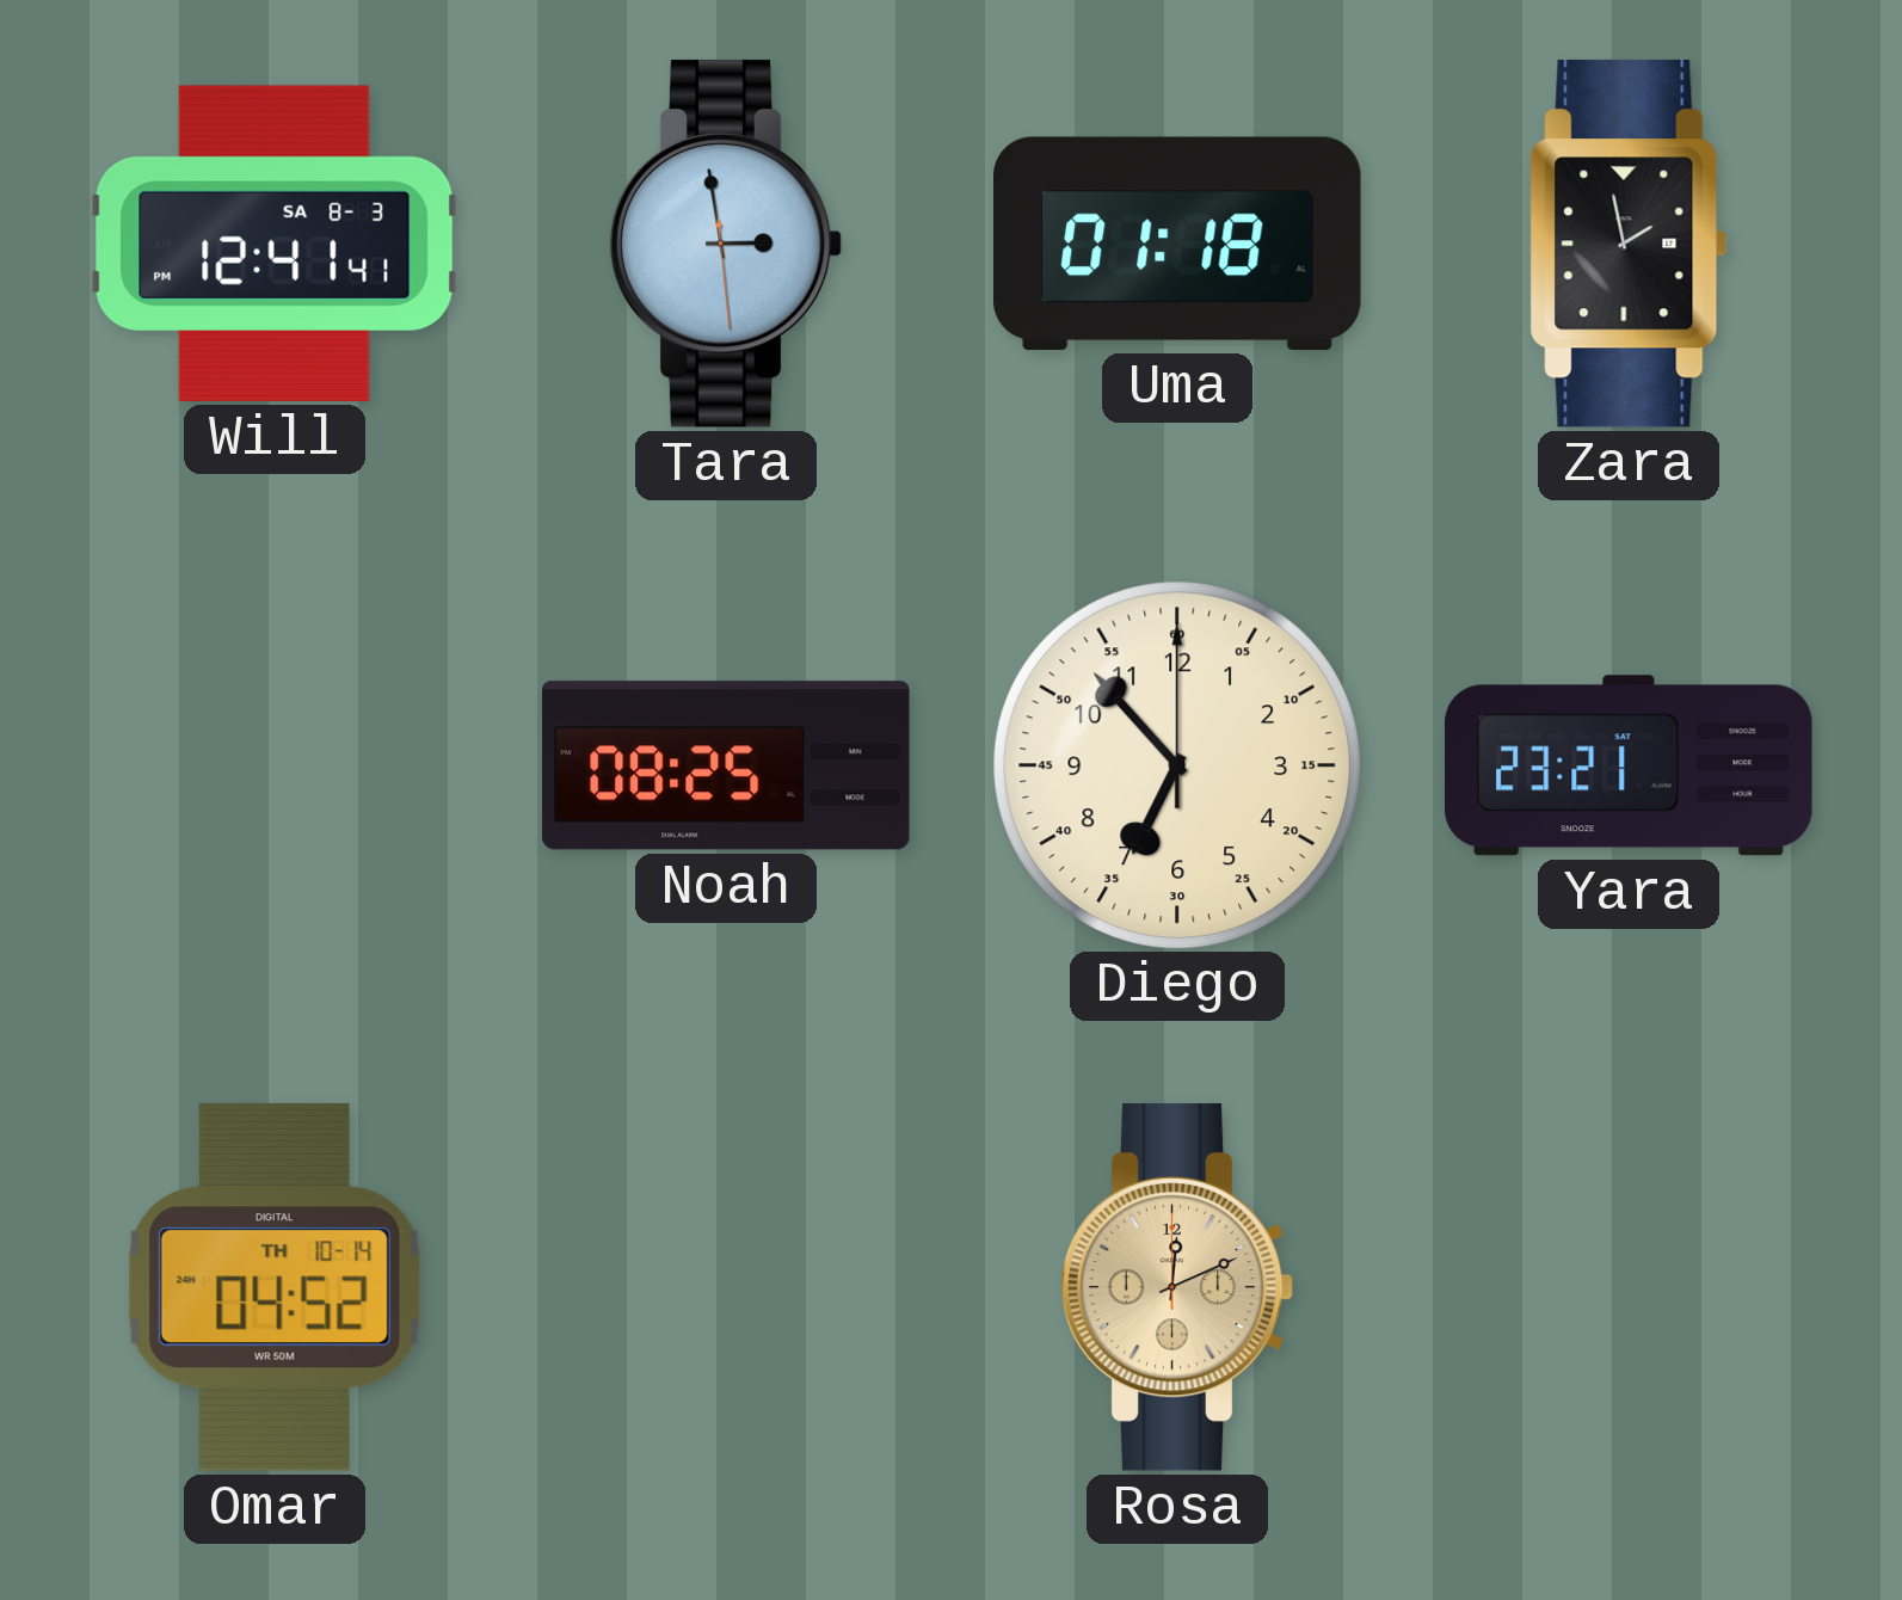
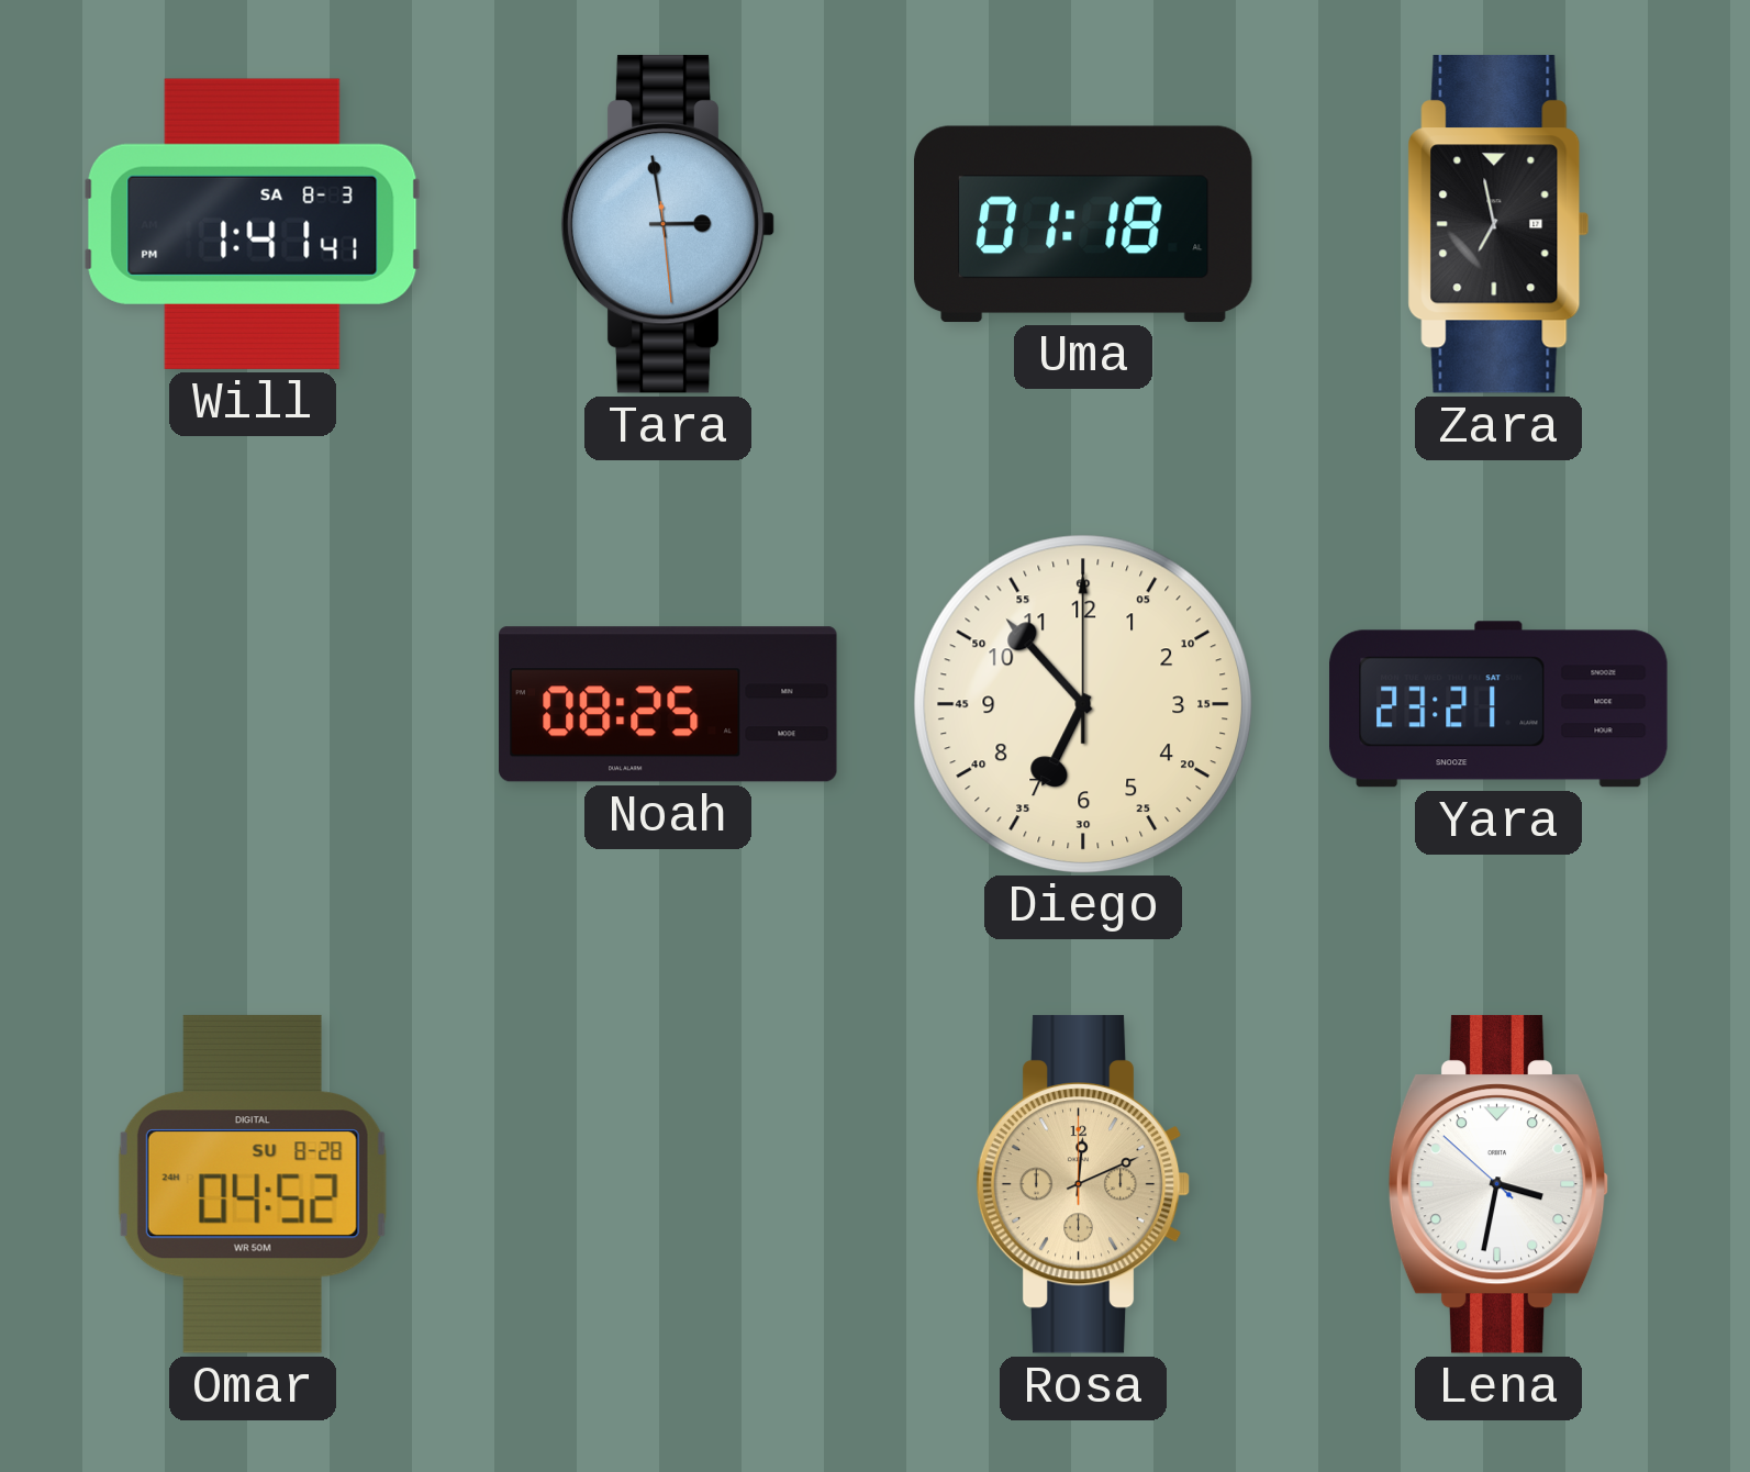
Will: 12:41 -> 1:41 (253, 224)
Zara: 1:58 -> 6:58 (1498, 224)
Omar date: TH 10-14 -> SU 8-28 (253, 1184)
Lena: none -> 3:31 (1498, 1184)
